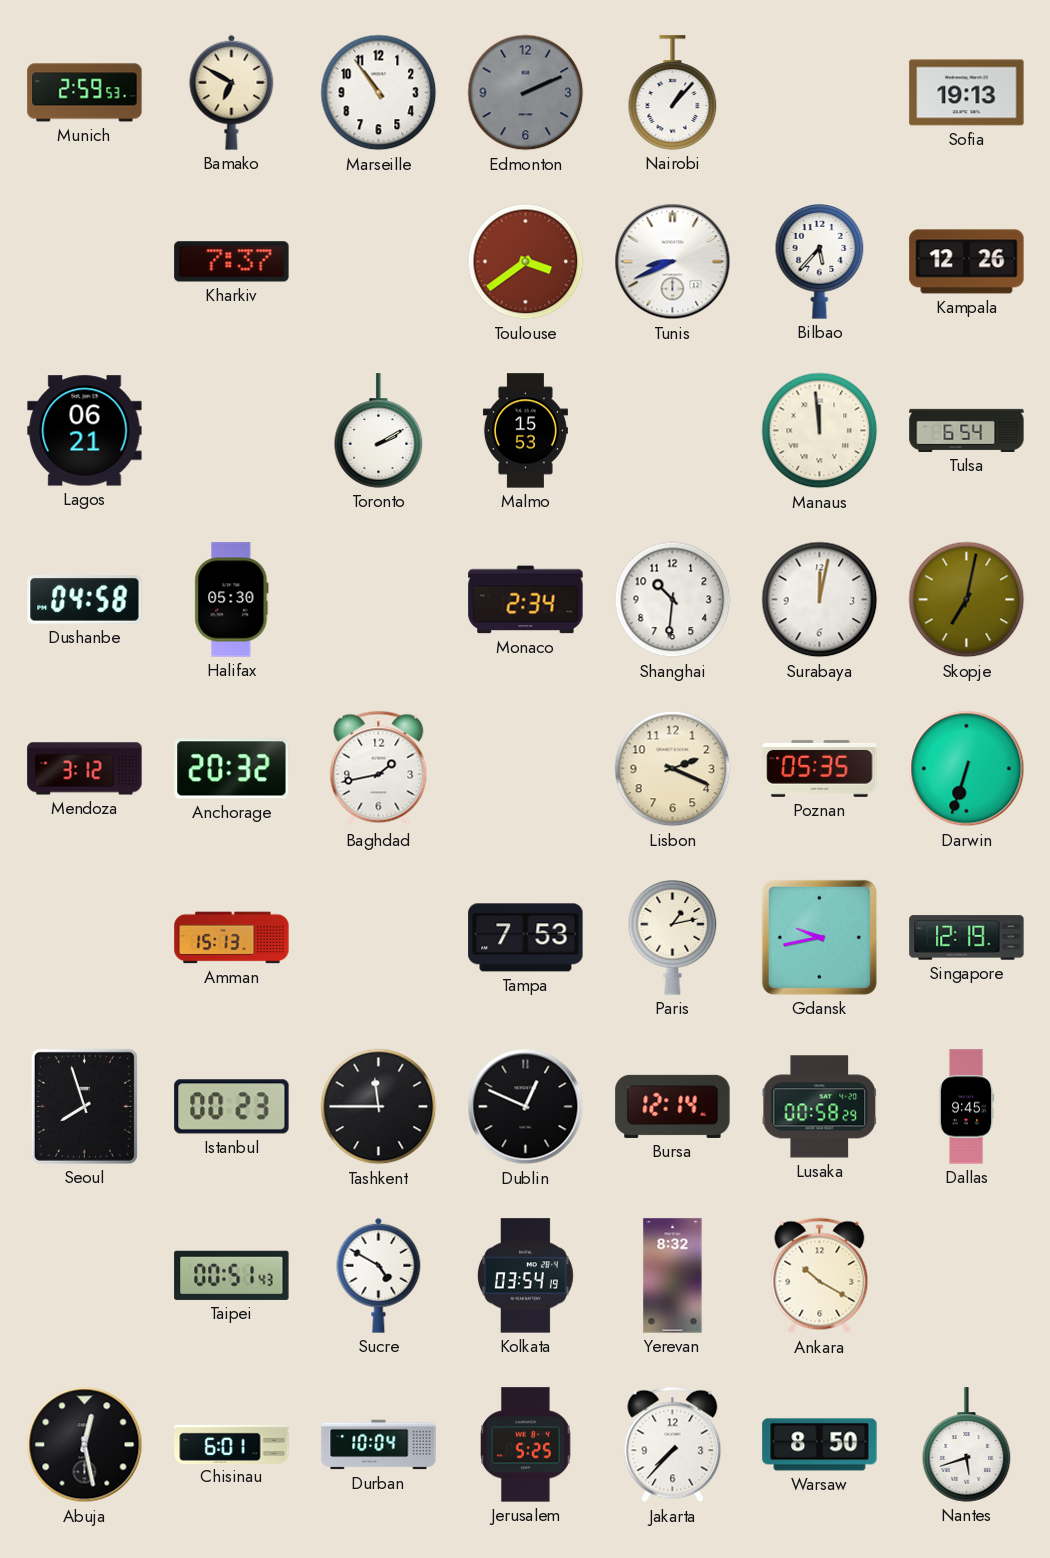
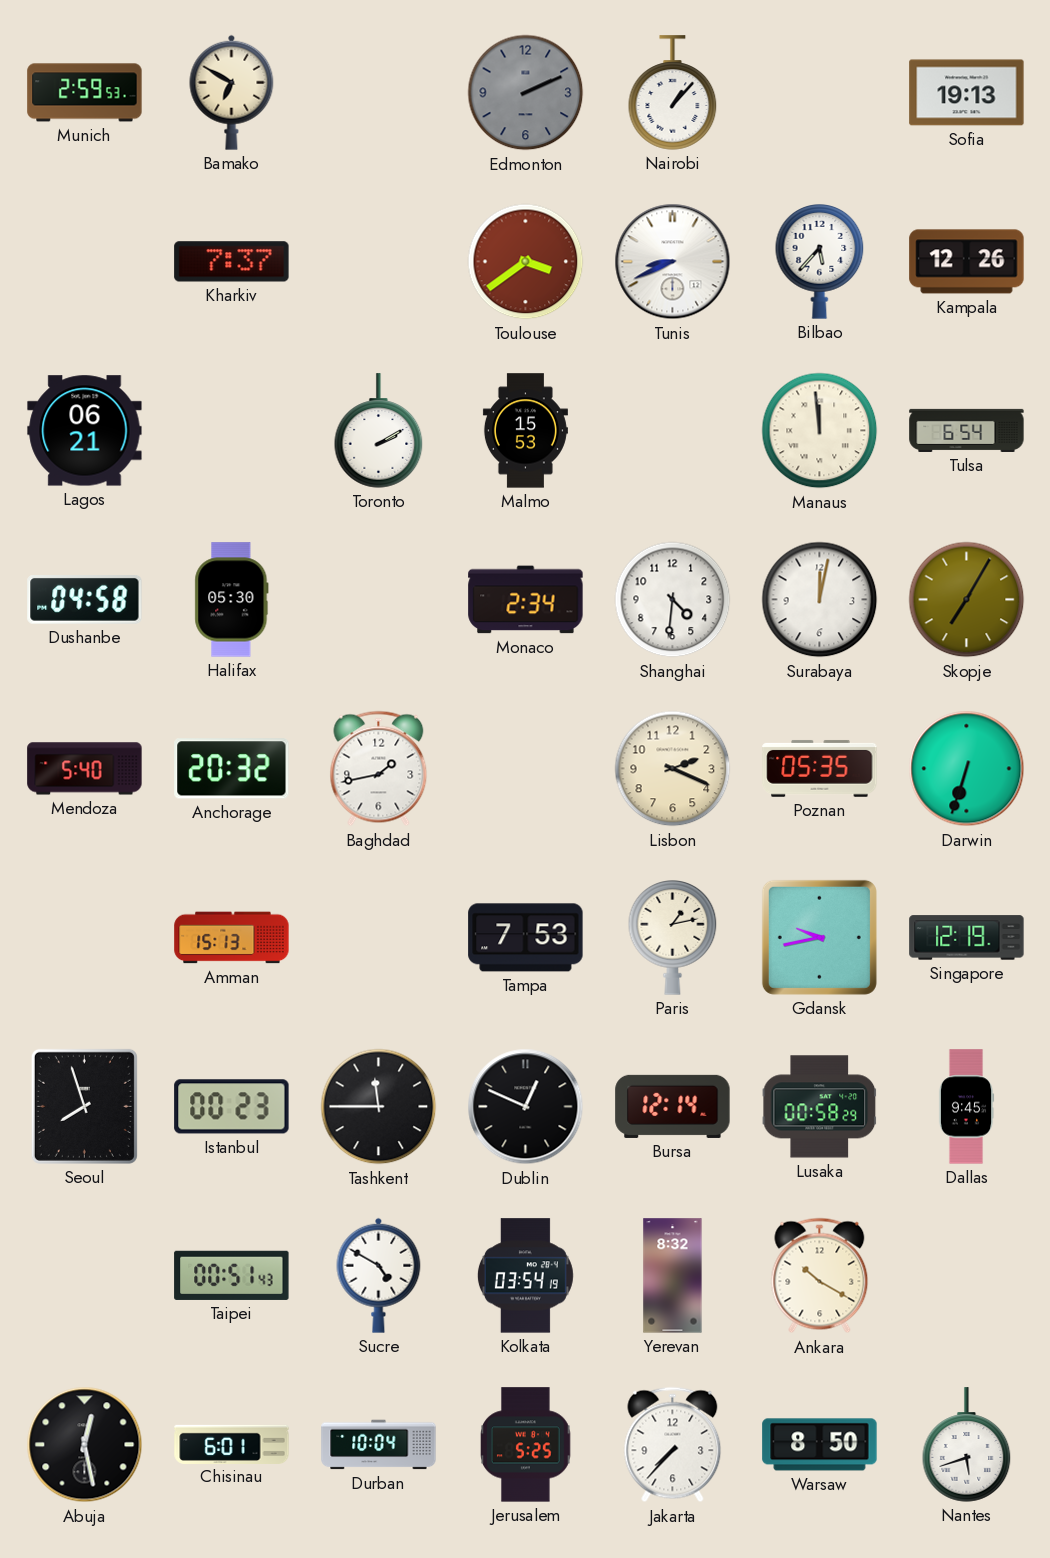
Marseille: 10:54 -> none (379, 93)
Shanghai: 10:31 -> 4:31 (673, 600)
Skopje: 7:02 -> 7:05 (967, 600)
Mendoza: 3:12 -> 5:40 (85, 769)
